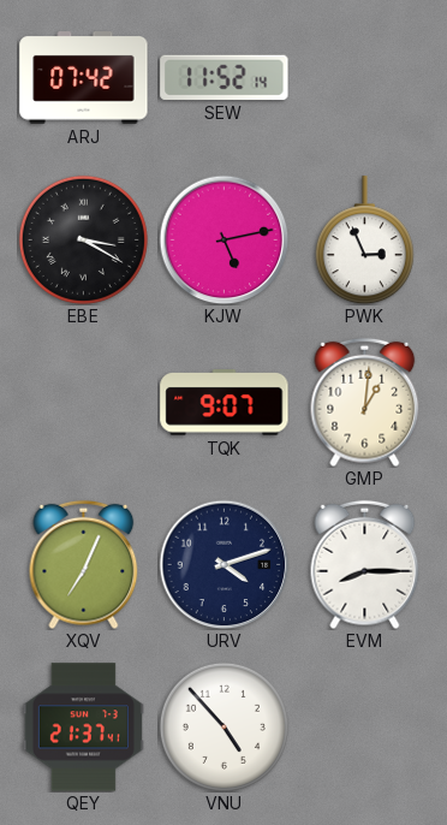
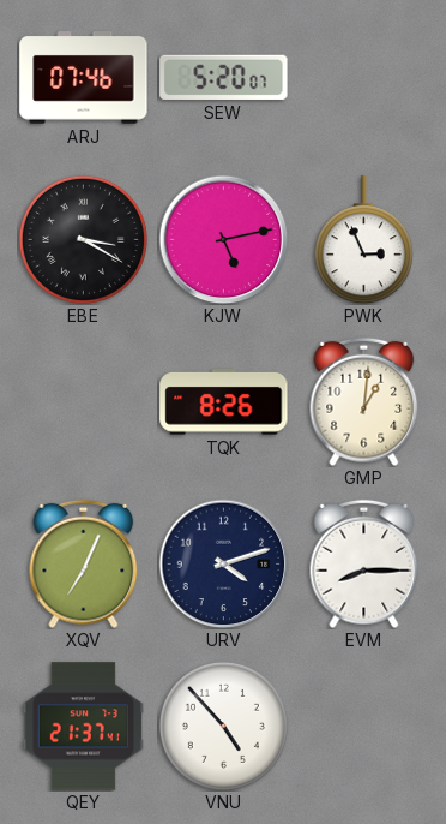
ARJ: 07:42 -> 07:46 (84, 78)
SEW: 11:52 -> 5:20 (224, 77)
TQK: 9:07 -> 8:26 (224, 402)
